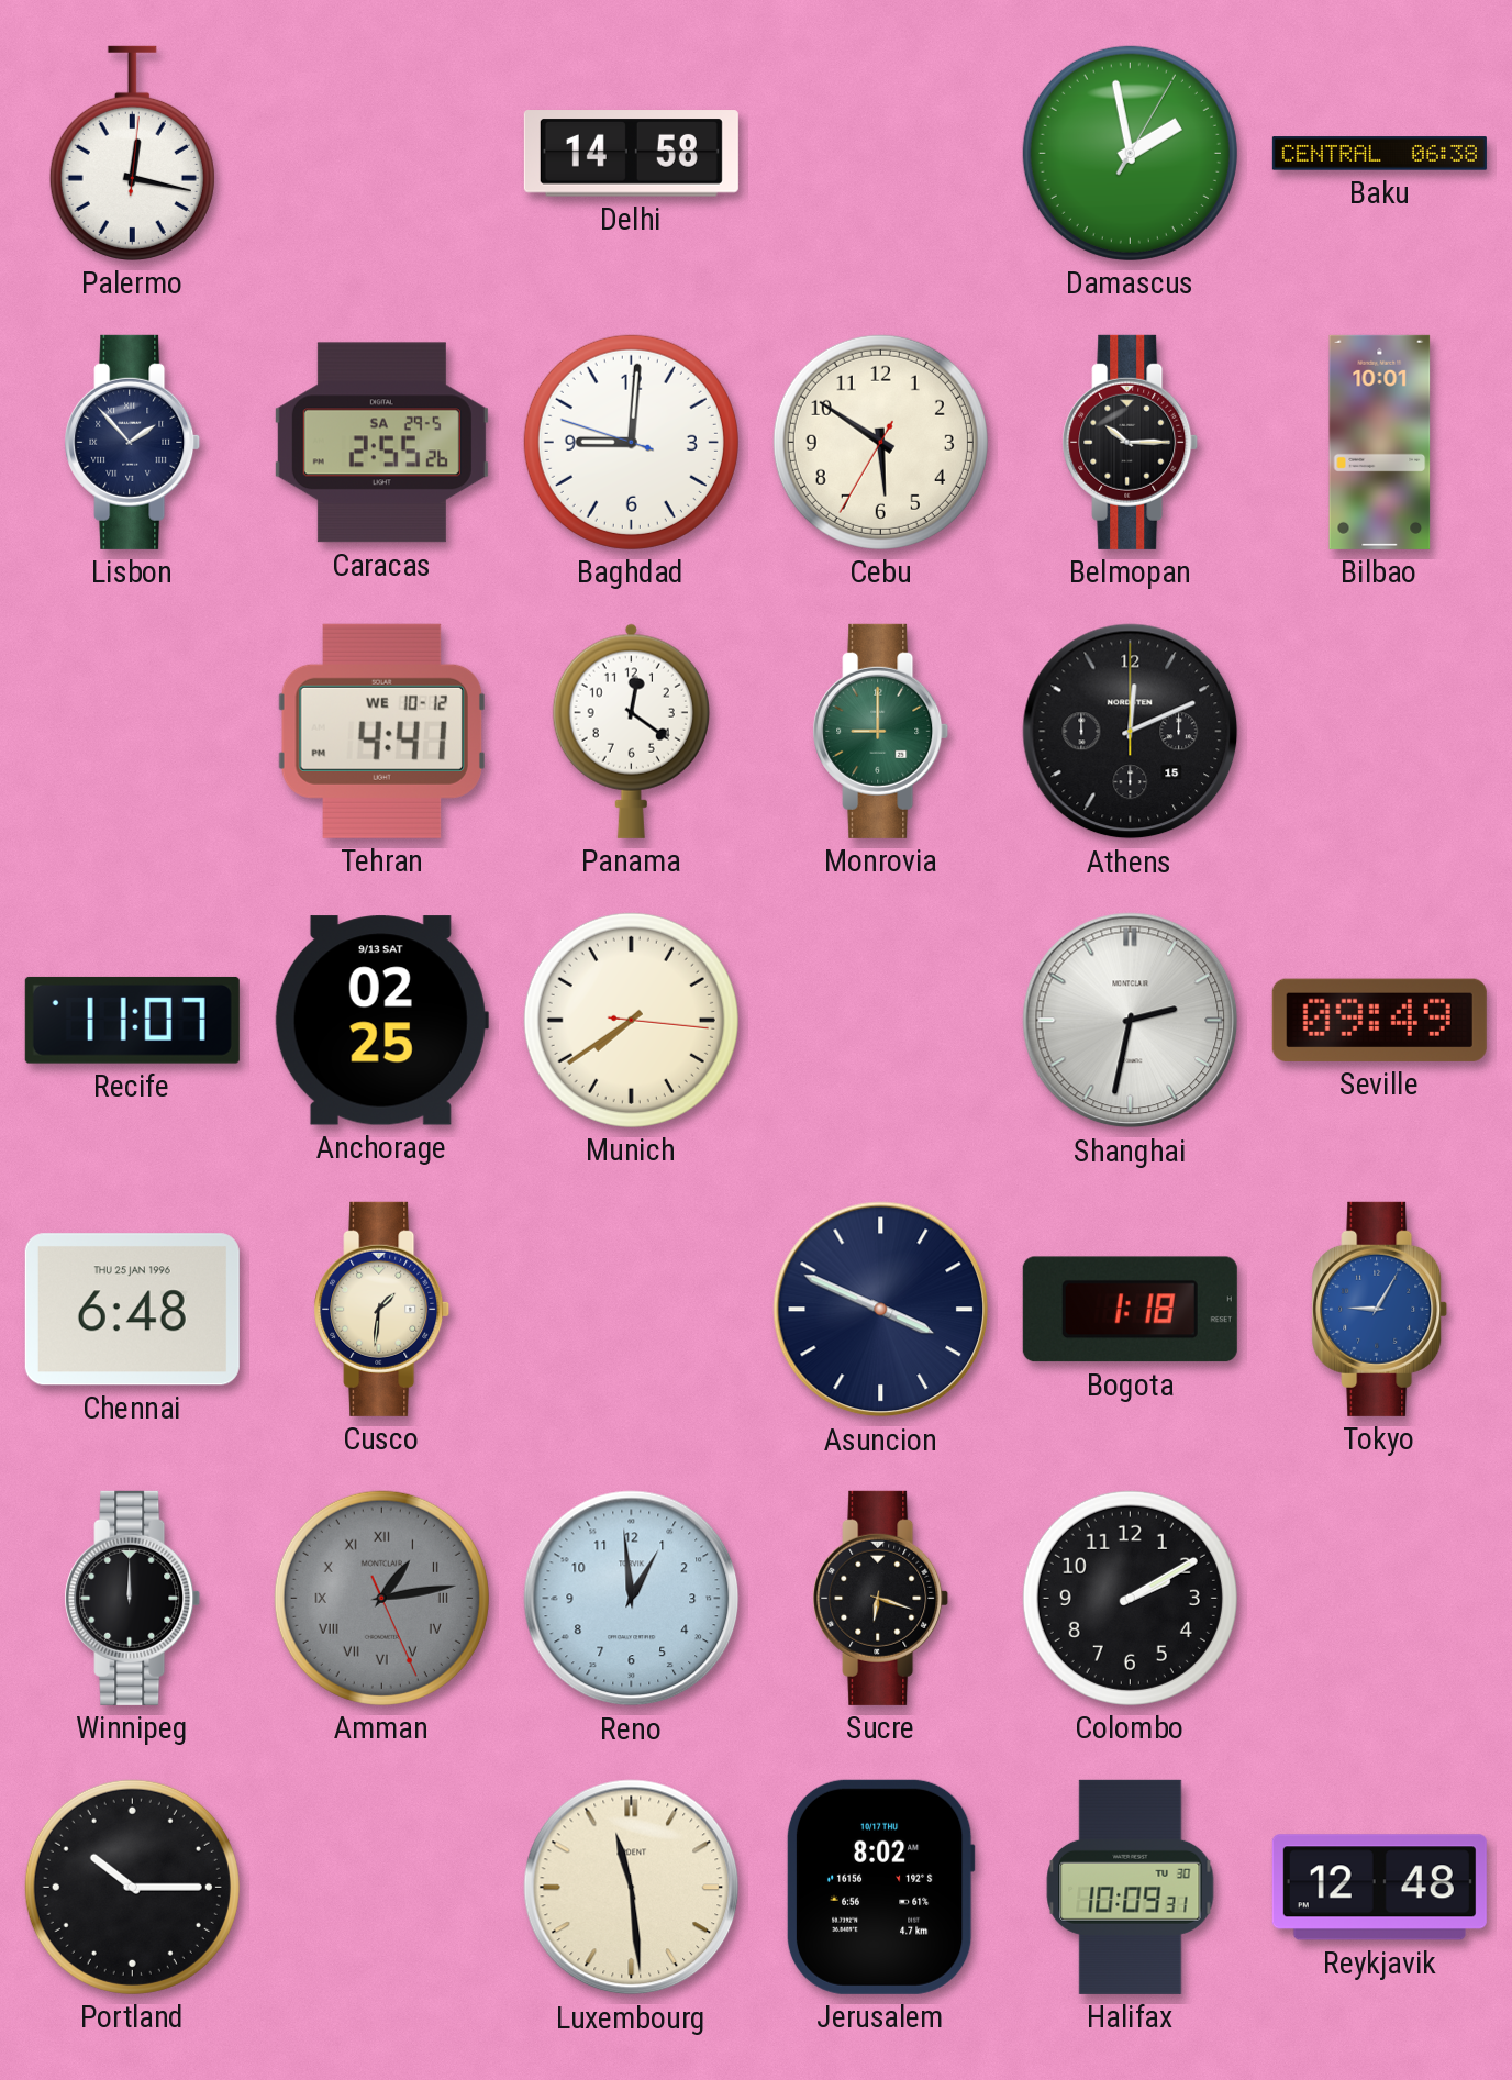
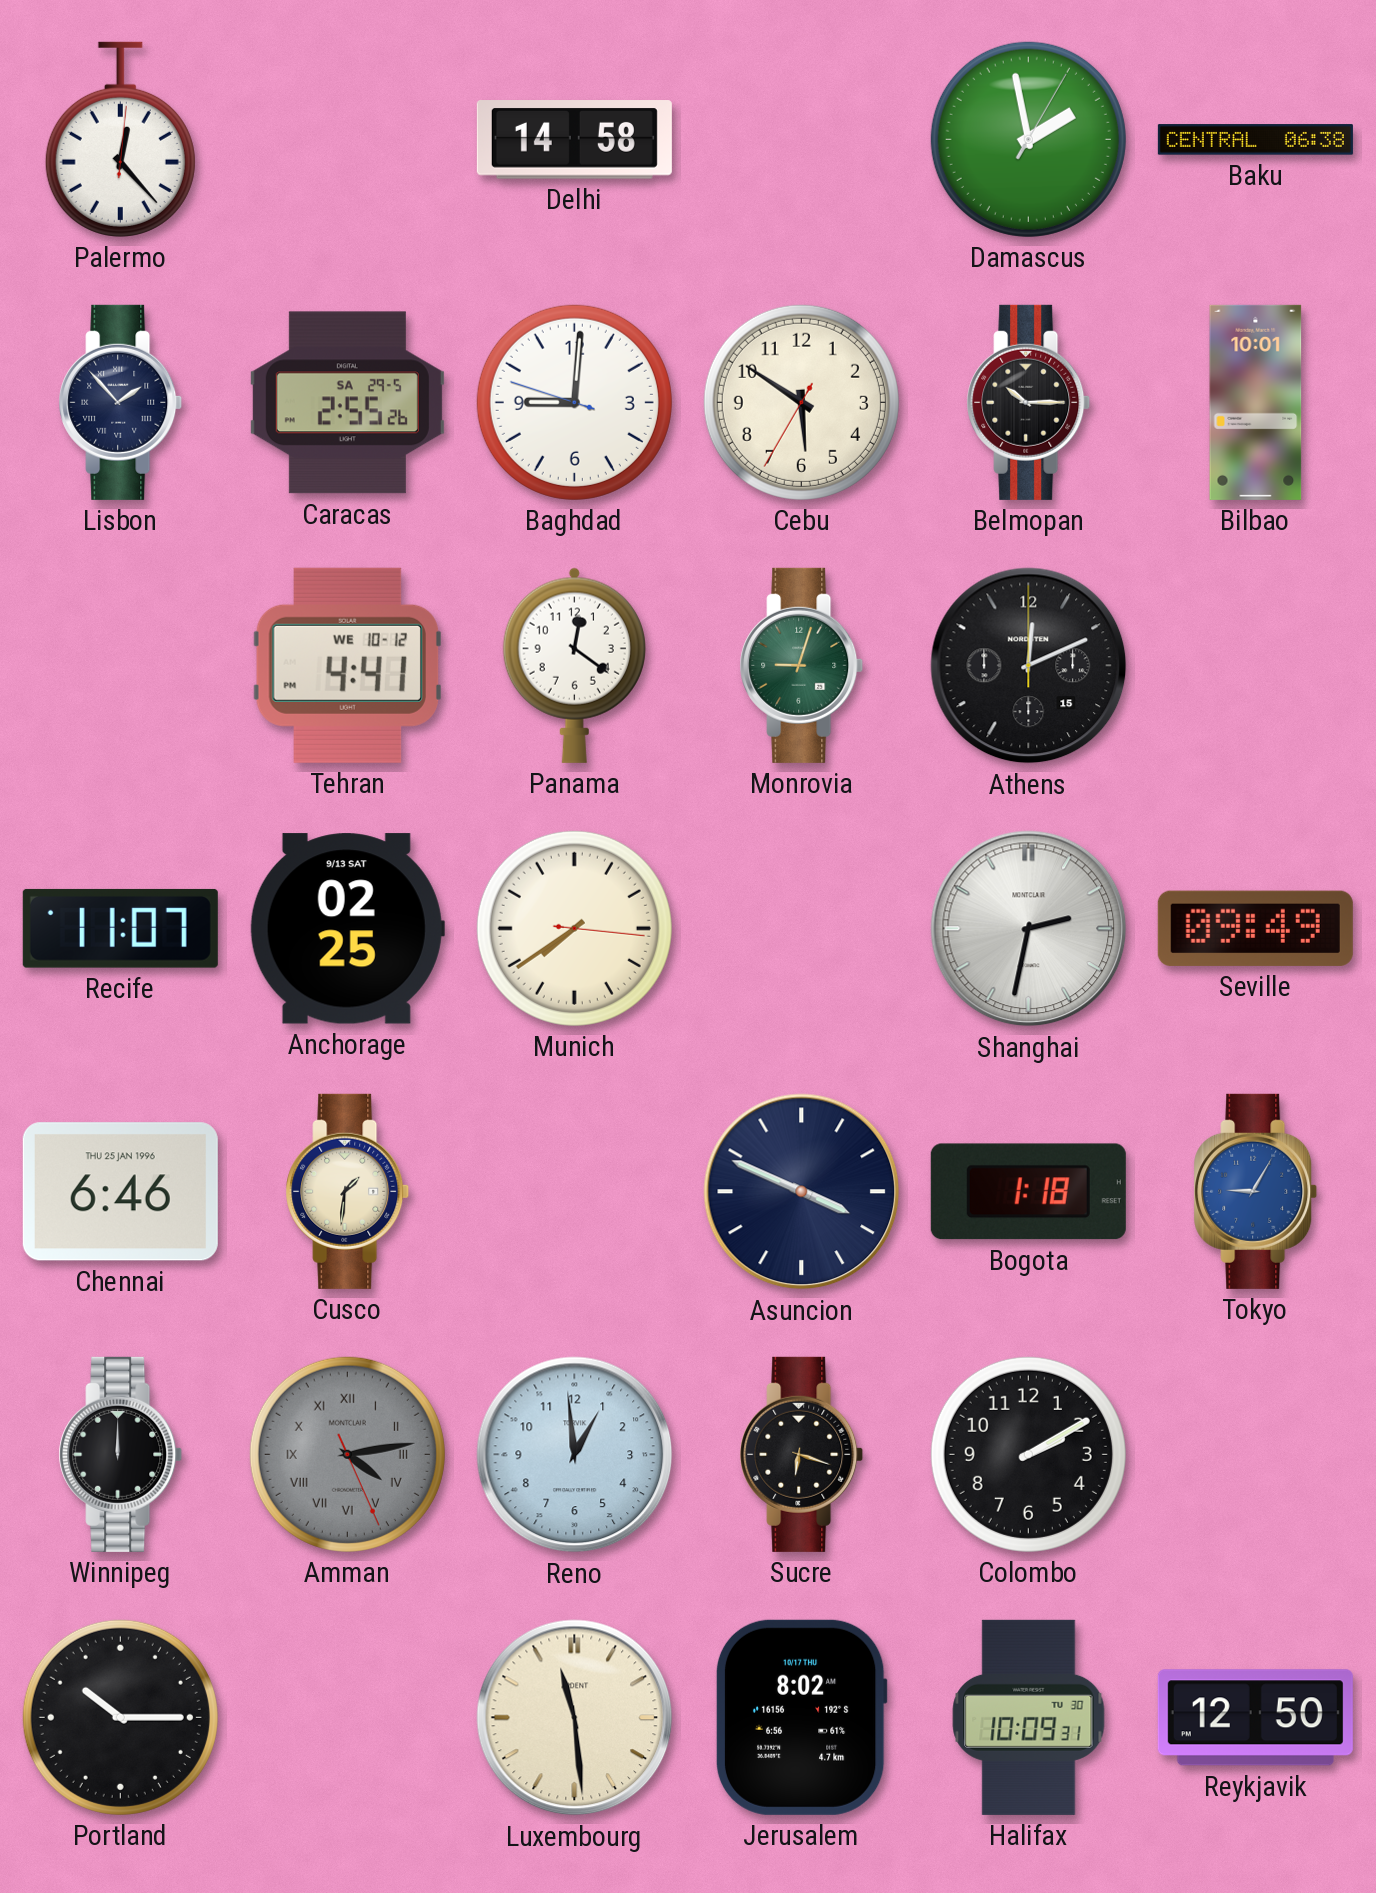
Palermo: 12:17 -> 12:23 (120, 139)
Monrovia: 9:00 -> 9:03 (802, 665)
Chennai: 6:48 -> 6:46 (120, 1192)
Amman: 1:13 -> 4:13 (347, 1454)
Reykjavik: 12:48 -> 12:50 (1255, 1718)
